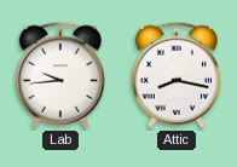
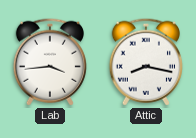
Lab: 9:44 -> 3:44 (50, 62)
